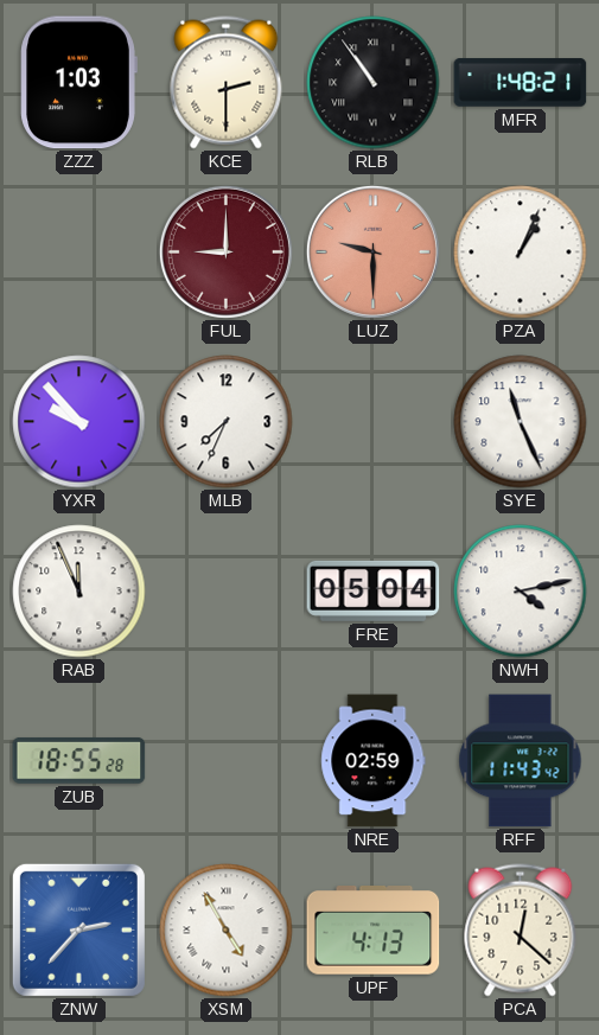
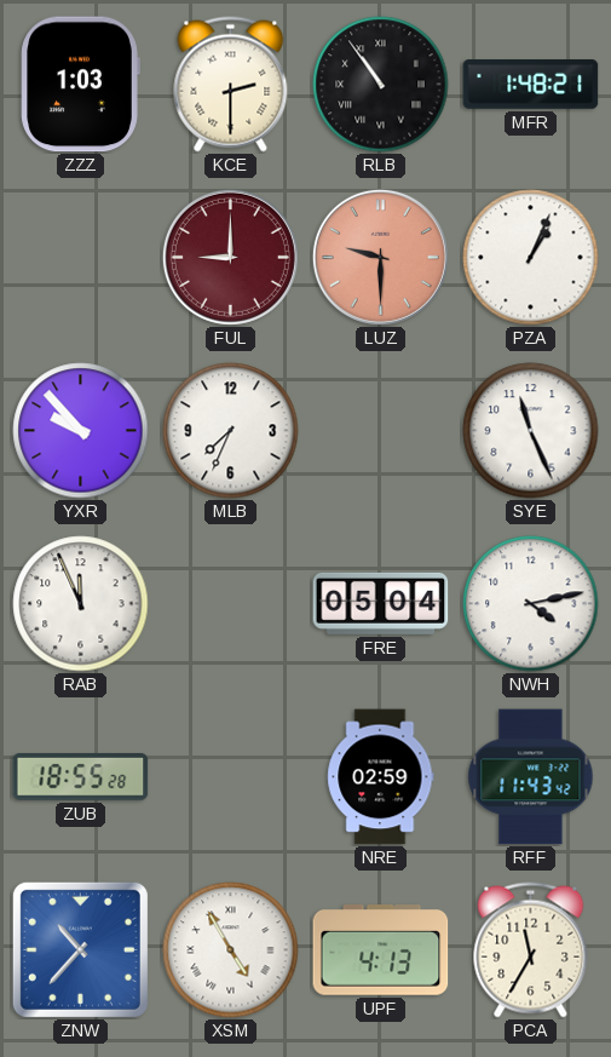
ZNW: 2:37 -> 10:37 (80, 949)
PCA: 12:22 -> 11:35 (531, 950)
